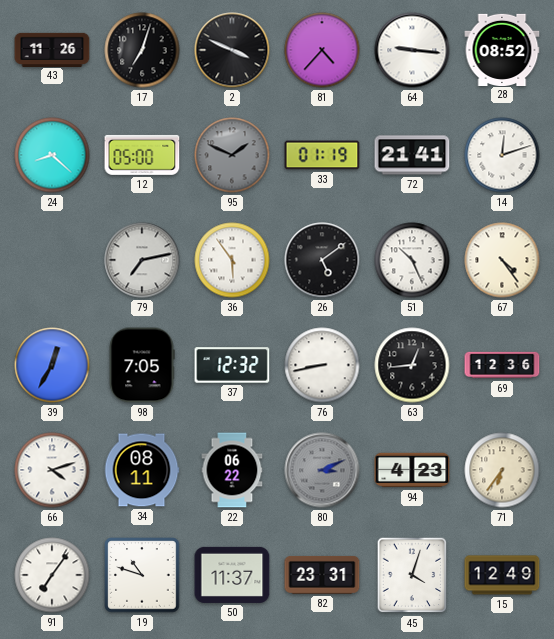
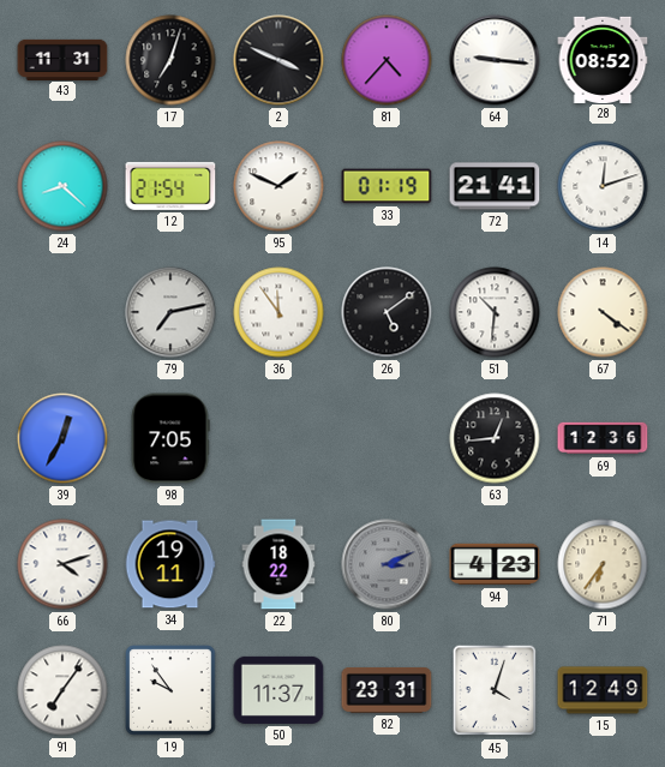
43: 11:26 -> 11:31 (62, 59)
12: 05:00 -> 21:54 (170, 186)
95 dial: grey -> white (278, 186)
36: 5:54 -> 11:54 (278, 312)
51: 10:26 -> 10:31 (495, 312)
67: 4:24 -> 4:21 (603, 312)
37: 12:32 -> none (232, 365)
76: 8:43 -> none (322, 365)
34: 08:11 -> 19:11 (170, 564)
22: 06:22 -> 18:22 (278, 564)
19: 10:48 -> 9:54 (170, 690)
